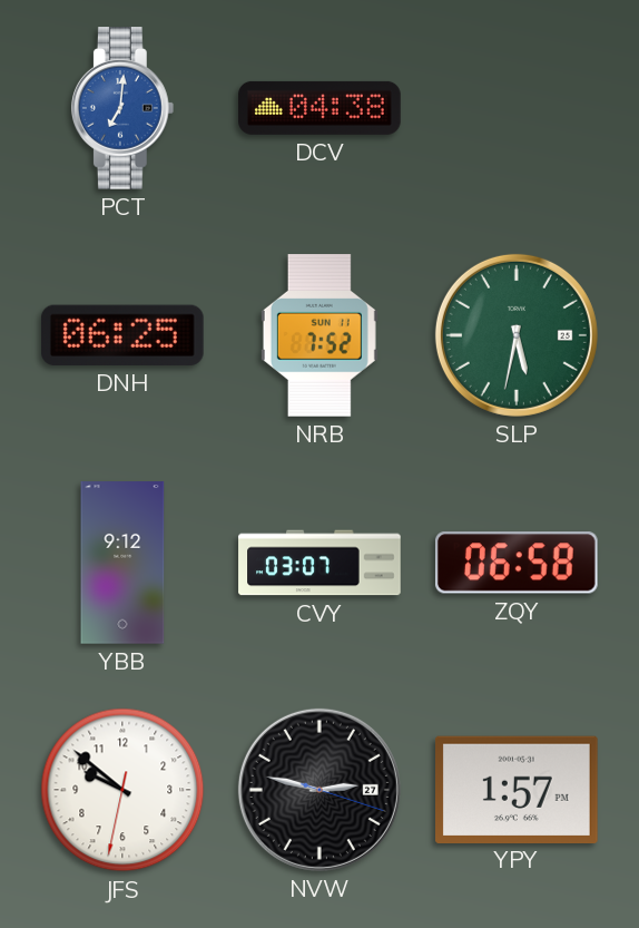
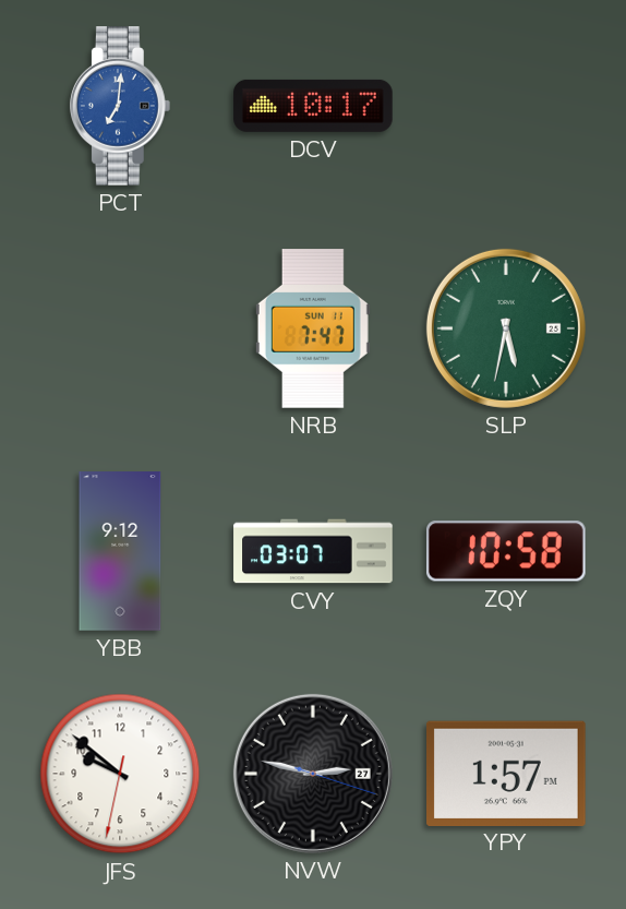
DCV: 04:38 -> 10:17 (313, 106)
DNH: 06:25 -> none (122, 335)
NRB: 7:52 -> 7:47 (313, 330)
ZQY: 06:58 -> 10:58 (506, 551)
